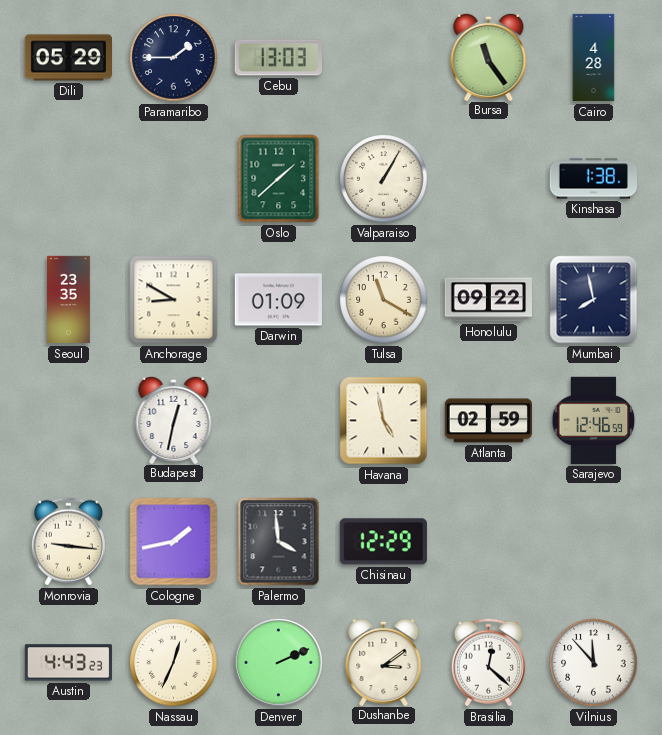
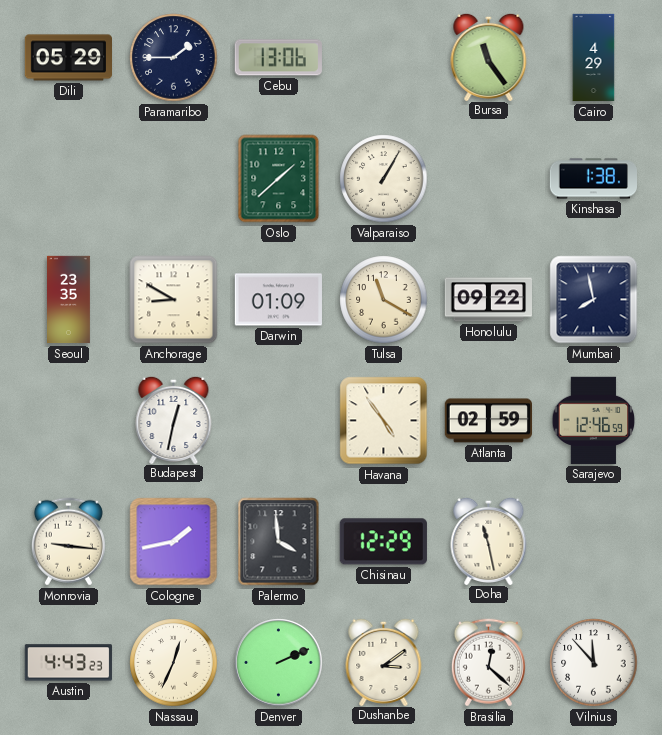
Cebu: 13:03 -> 13:06 (278, 58)
Cairo: 4:28 -> 4:29 (594, 58)
Havana: 4:58 -> 4:54 (384, 421)
Doha: none -> 11:28 (489, 540)
